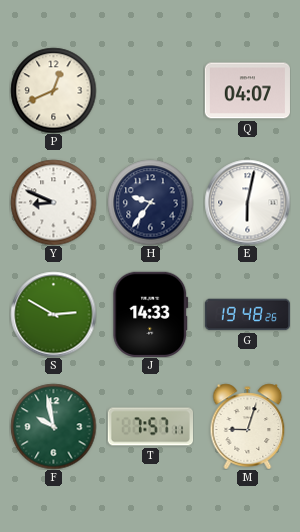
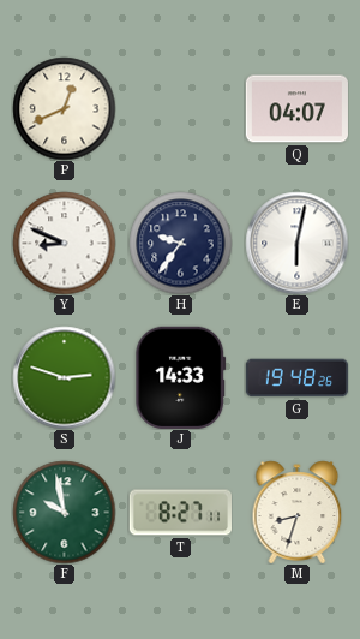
S: 2:50 -> 2:48 (64, 377)
T: 7:57 -> 8:27 (180, 513)
M: 9:03 -> 8:33 (298, 512)
